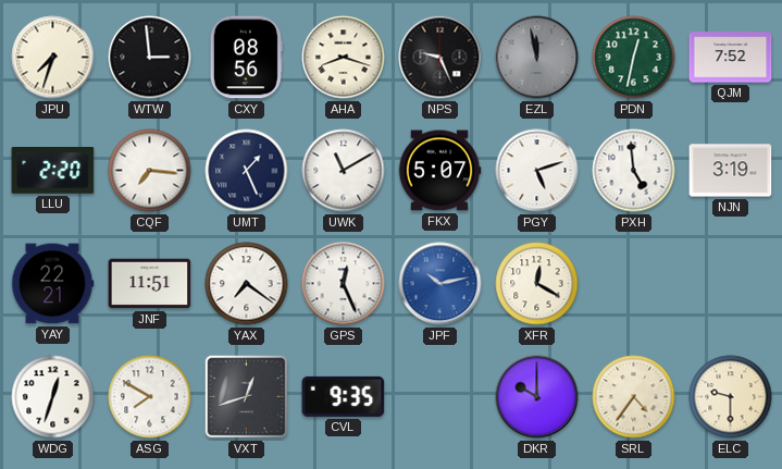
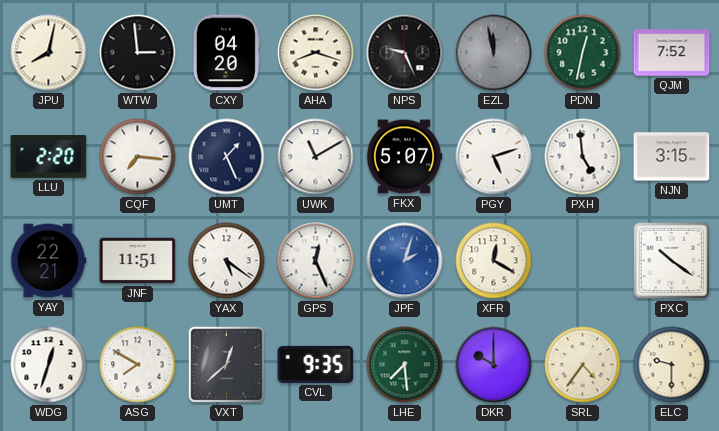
JPU: 7:33 -> 8:02 (49, 53)
CXY: 08:56 -> 04:20 (226, 53)
NJN: 3:19 -> 3:15 (672, 157)
YAX: 7:21 -> 5:21 (227, 261)
JPF: 10:13 -> 2:03 (405, 261)
PXC: none -> 10:21 (672, 261)
VXT: 12:42 -> 12:38 (227, 365)
LHE: none -> 7:29 (405, 365)
